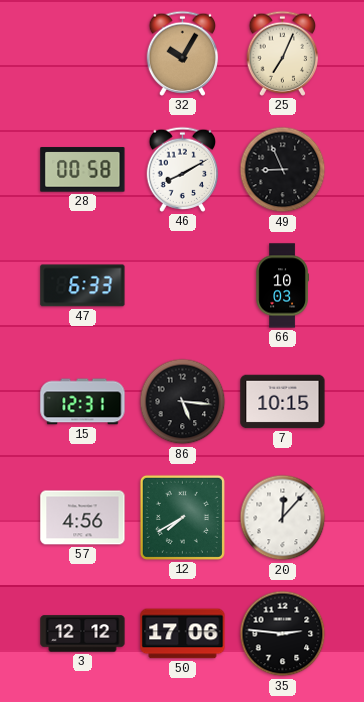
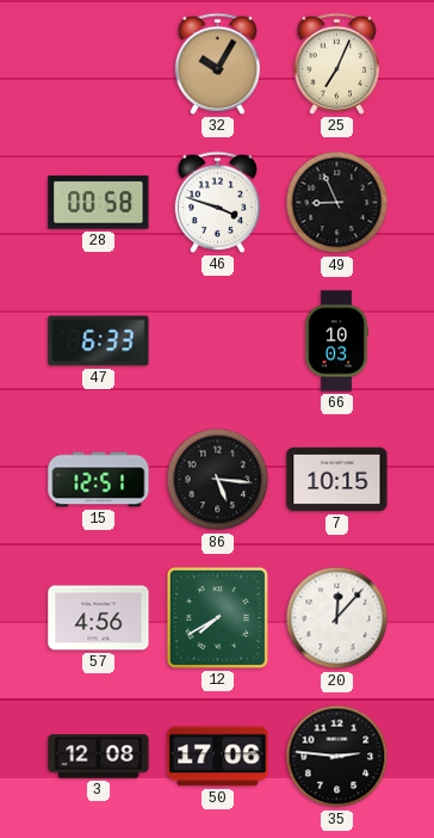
46: 8:10 -> 3:48 (218, 202)
15: 12:31 -> 12:51 (99, 480)
3: 12:12 -> 12:08 (99, 757)
